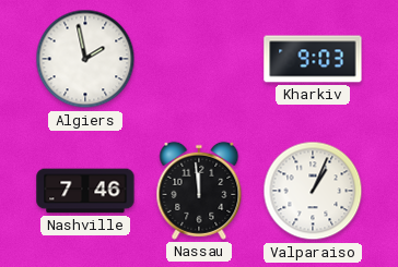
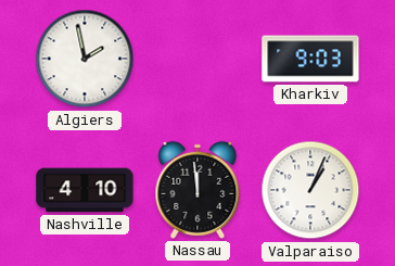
Nashville: 7:46 -> 4:10 (85, 190)
